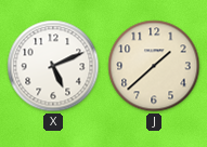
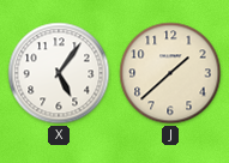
X: 5:11 -> 5:06 (59, 73)
